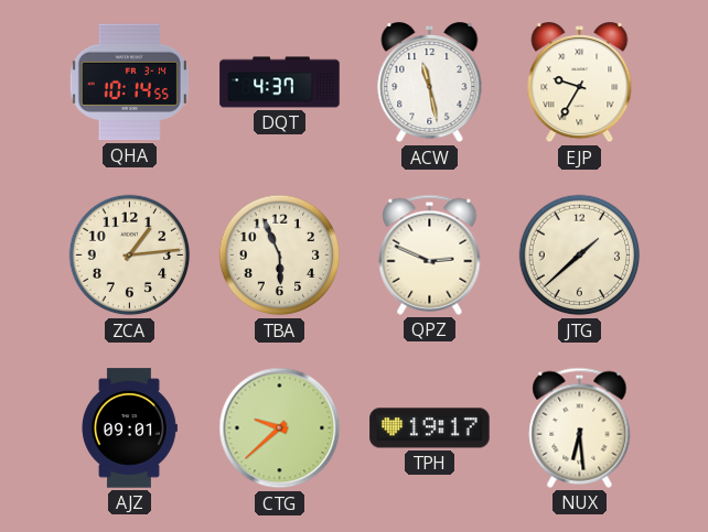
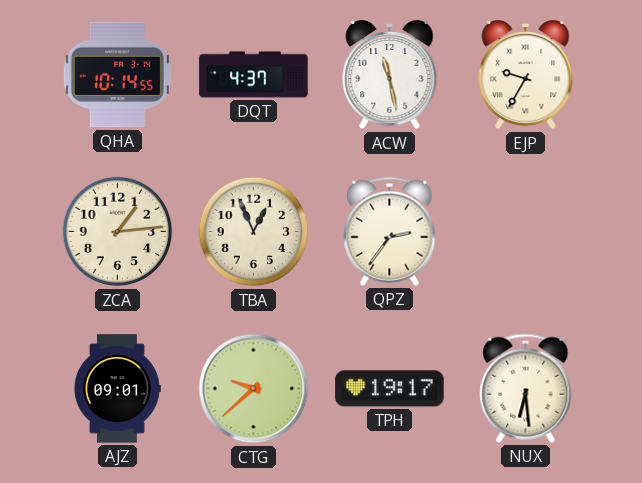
TBA: 5:56 -> 12:56 (254, 232)
QPZ: 2:49 -> 2:36 (390, 231)
JTG: 1:38 -> none (580, 256)
